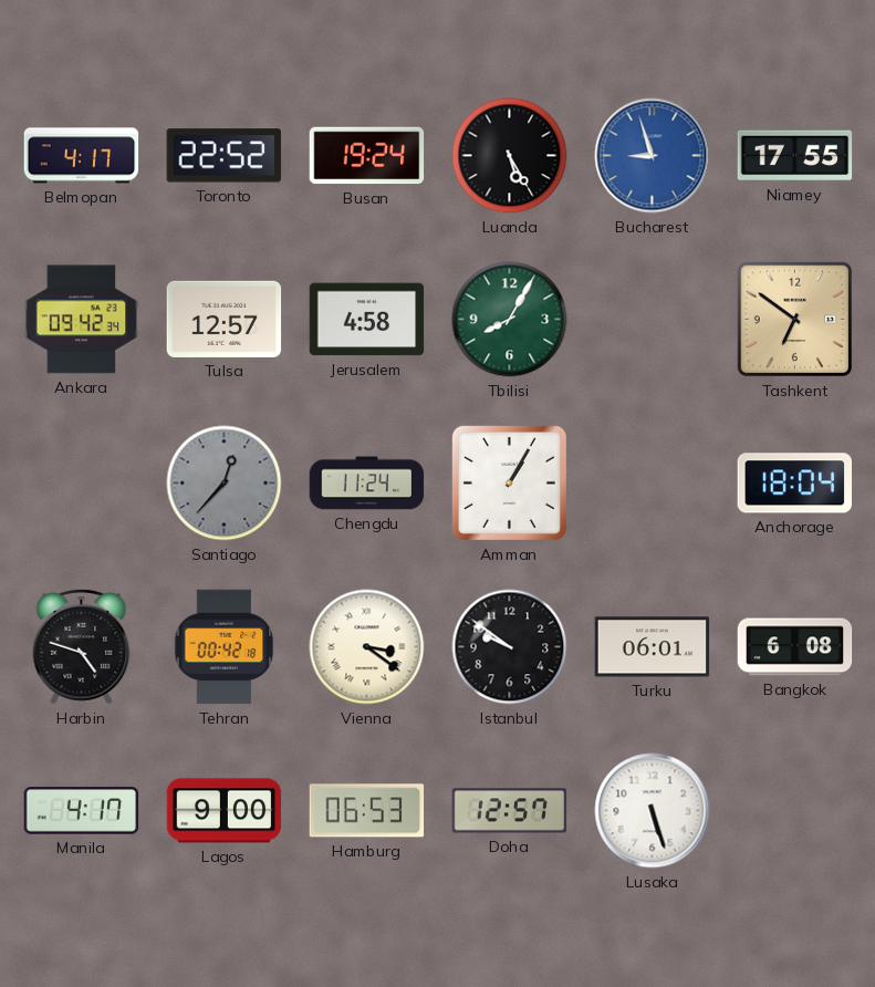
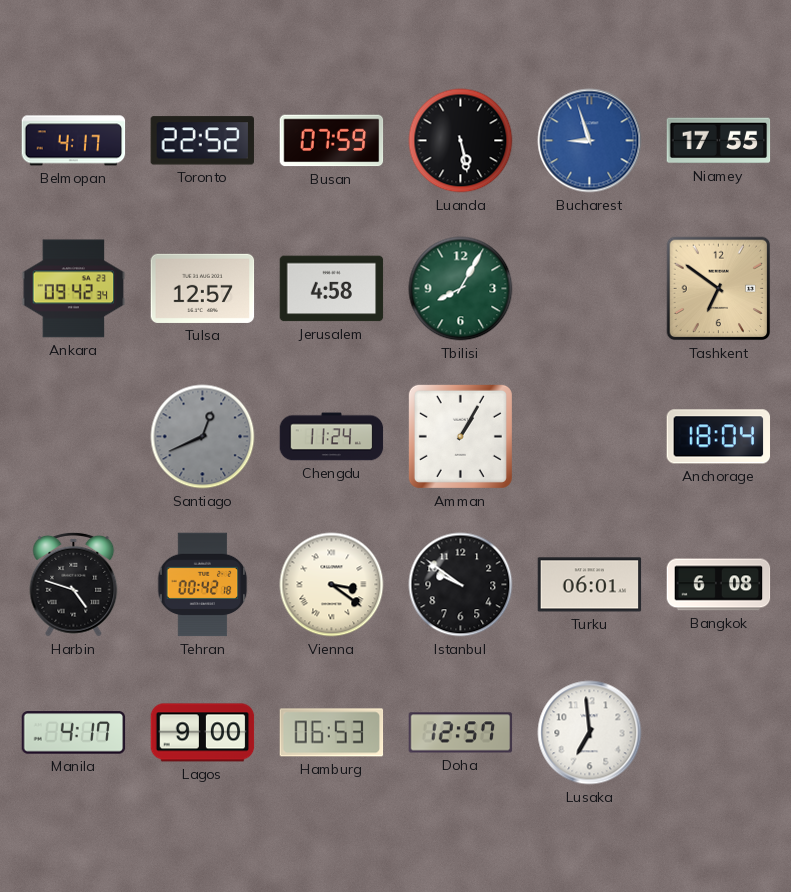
Busan: 19:24 -> 07:59 (332, 141)
Luanda: 5:25 -> 5:28 (461, 141)
Santiago: 12:37 -> 12:41 (203, 437)
Lusaka: 5:27 -> 6:59 (590, 733)
